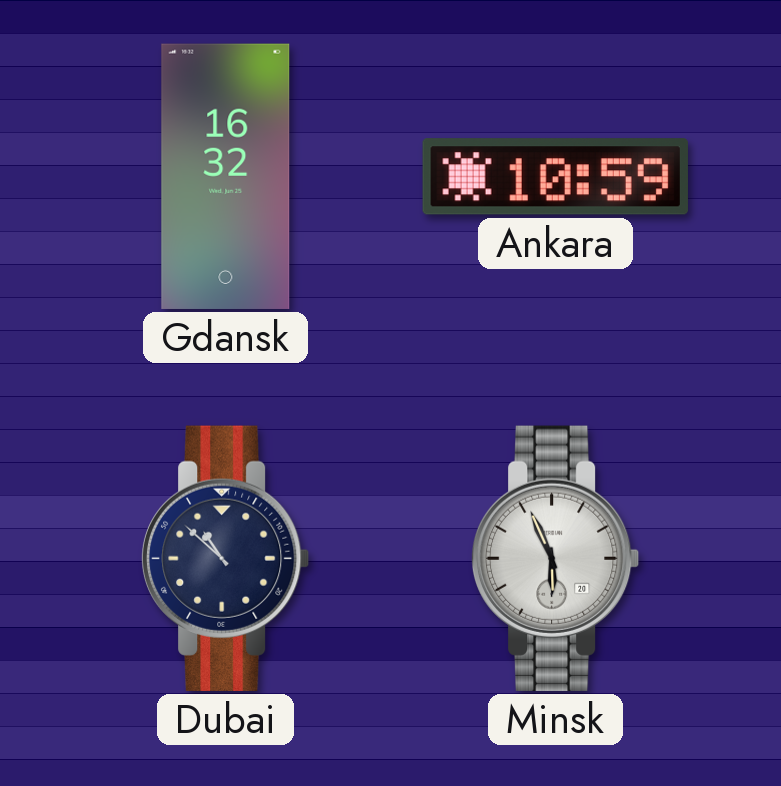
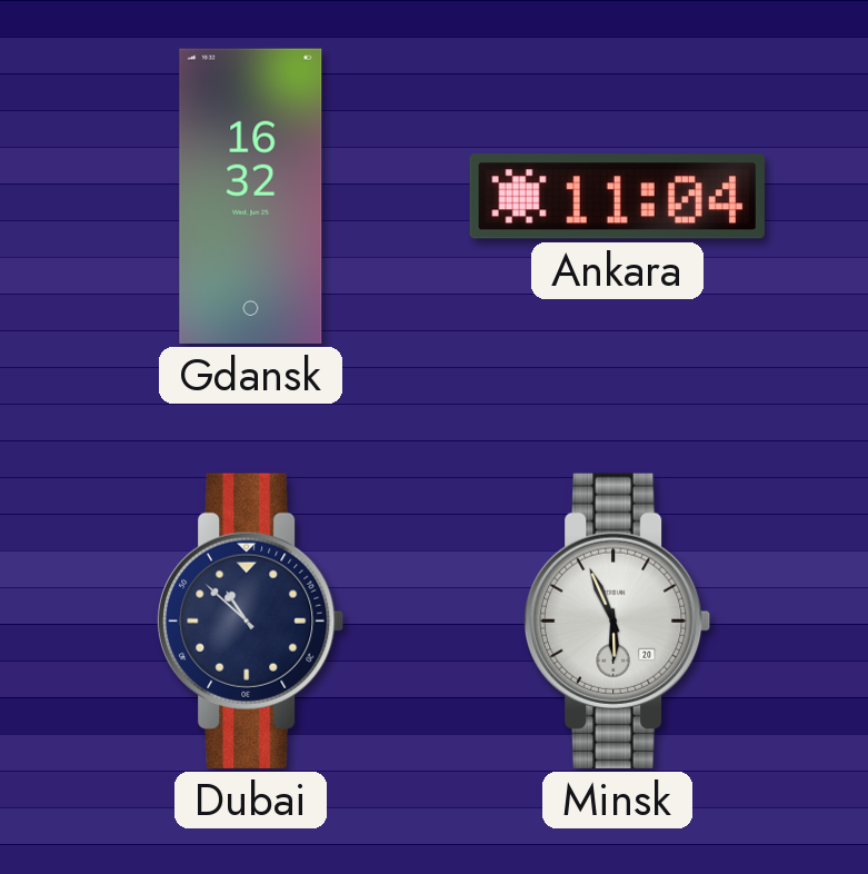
Ankara: 10:59 -> 11:04 (617, 197)
